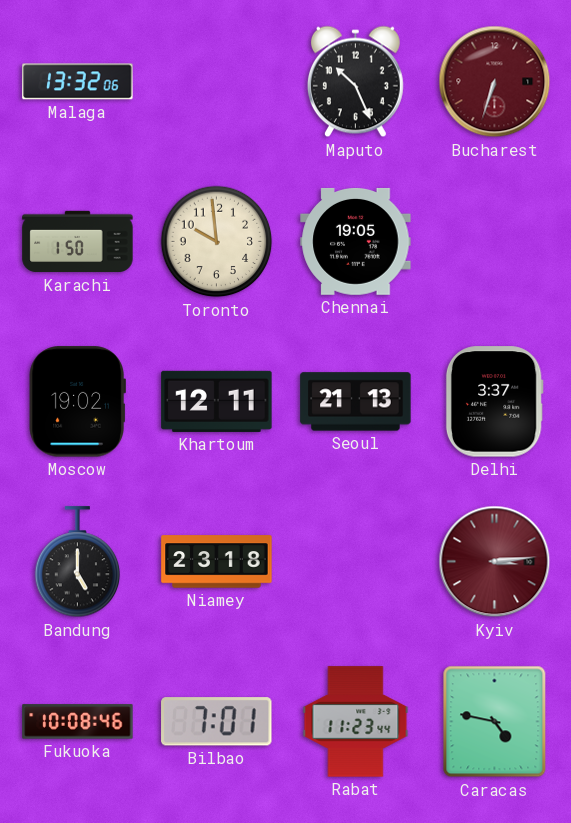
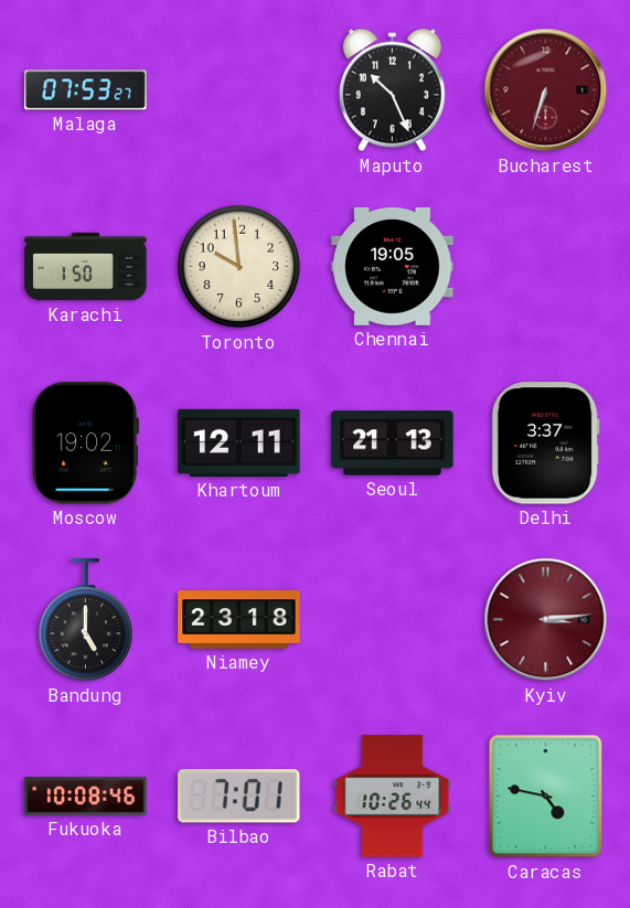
Malaga: 13:32 -> 07:53 (86, 90)
Rabat: 11:23 -> 10:26 (393, 797)
